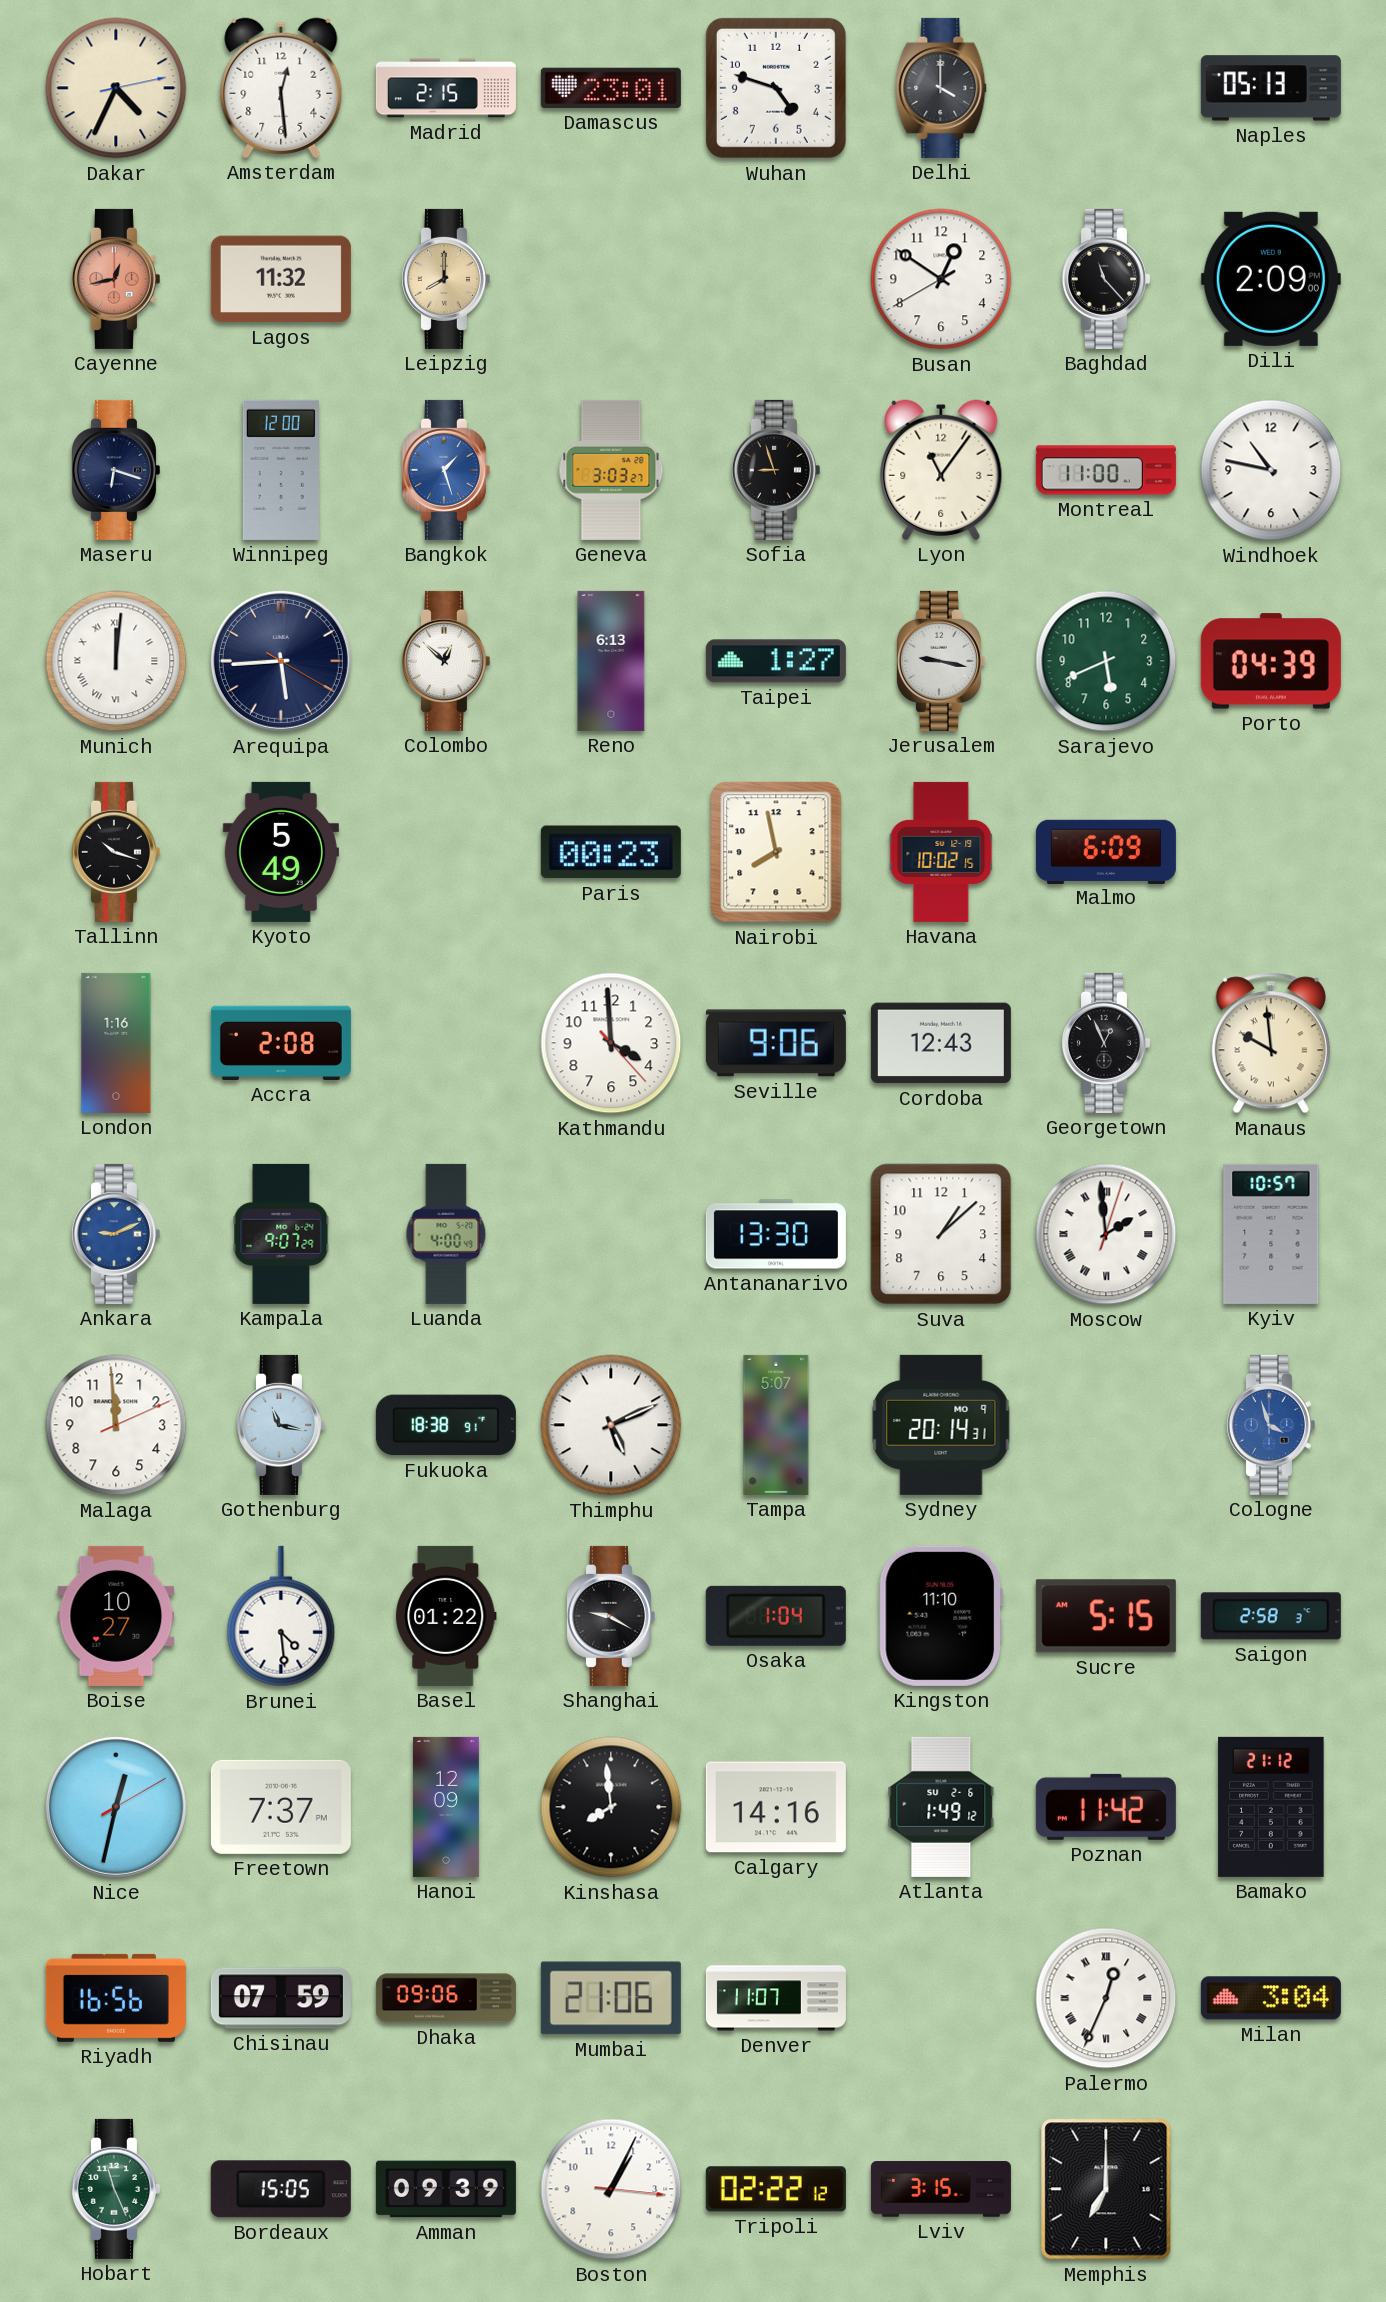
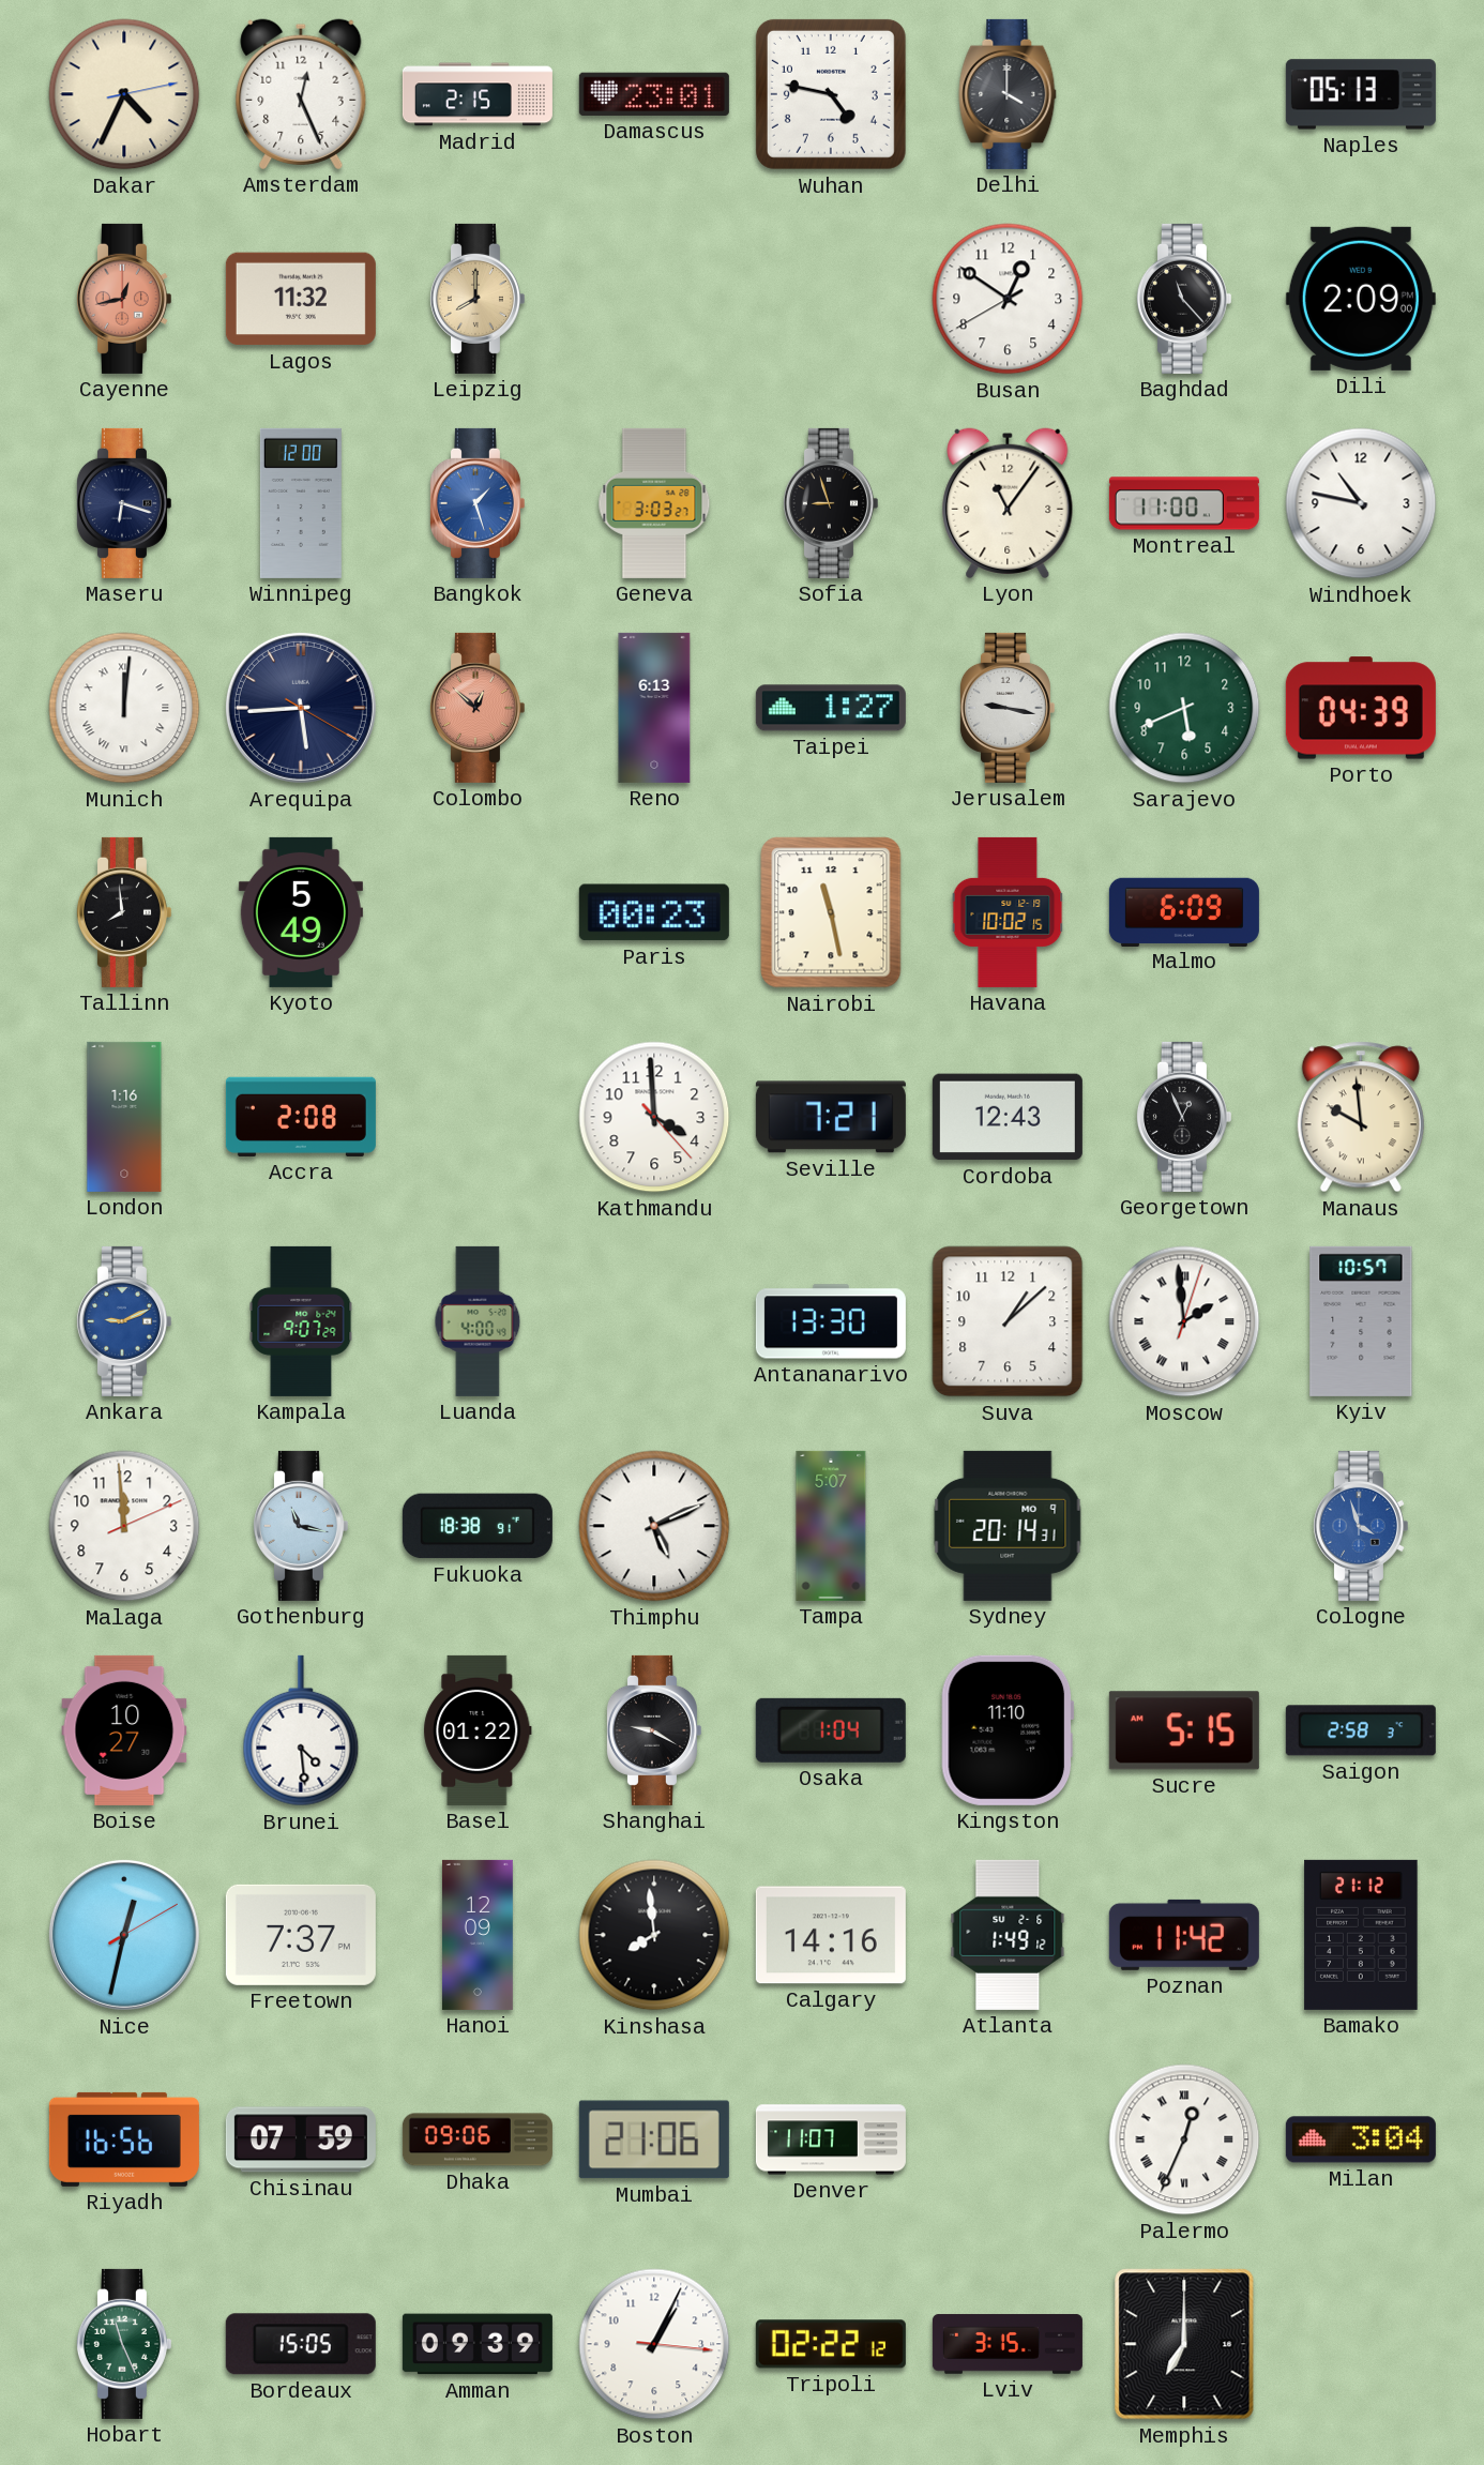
Amsterdam: 12:29 -> 12:26 (301, 94)
Wuhan: 4:48 -> 4:47 (831, 94)
Colombo dial: white -> salmon (476, 708)
Tallinn: 10:18 -> 7:59 (123, 912)
Nairobi: 7:58 -> 11:28 (831, 912)
Seville: 9:06 -> 7:21 (831, 1117)
